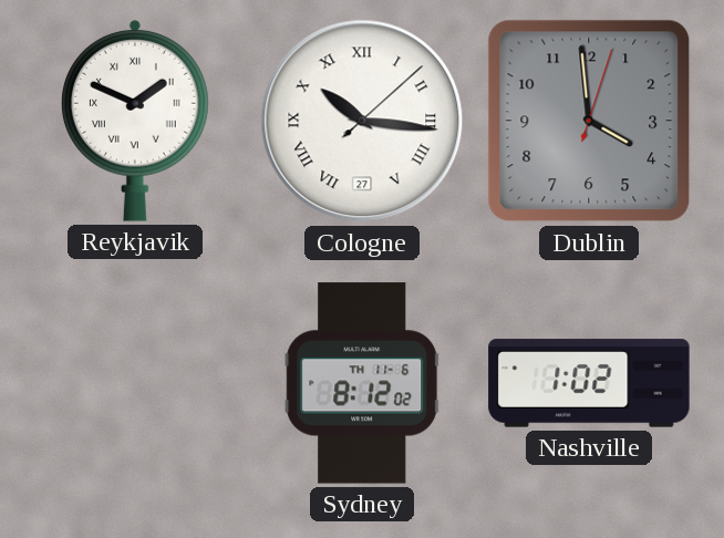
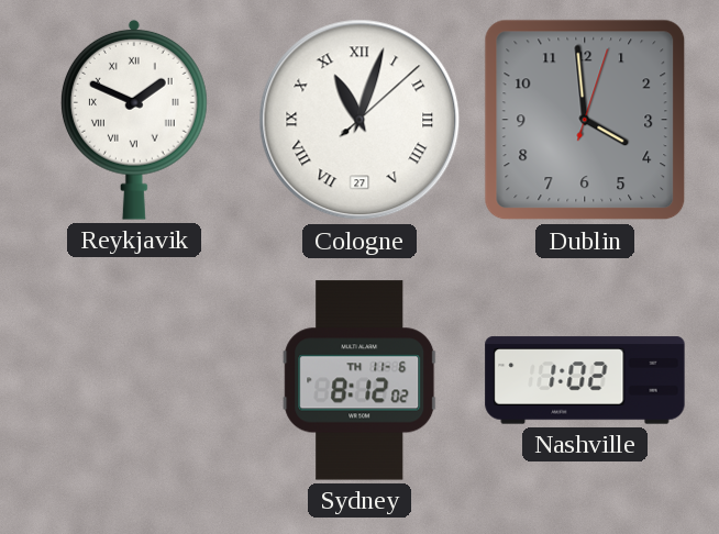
Cologne: 10:16 -> 11:03 (360, 120)
